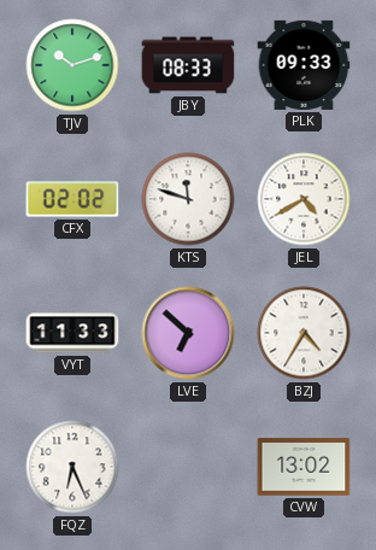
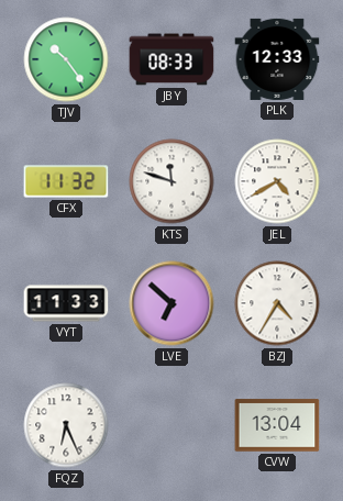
TJV: 10:12 -> 10:24 (66, 59)
PLK: 09:33 -> 12:33 (277, 59)
CFX: 02:02 -> 11:32 (66, 181)
CVW: 13:02 -> 13:04 (277, 425)
